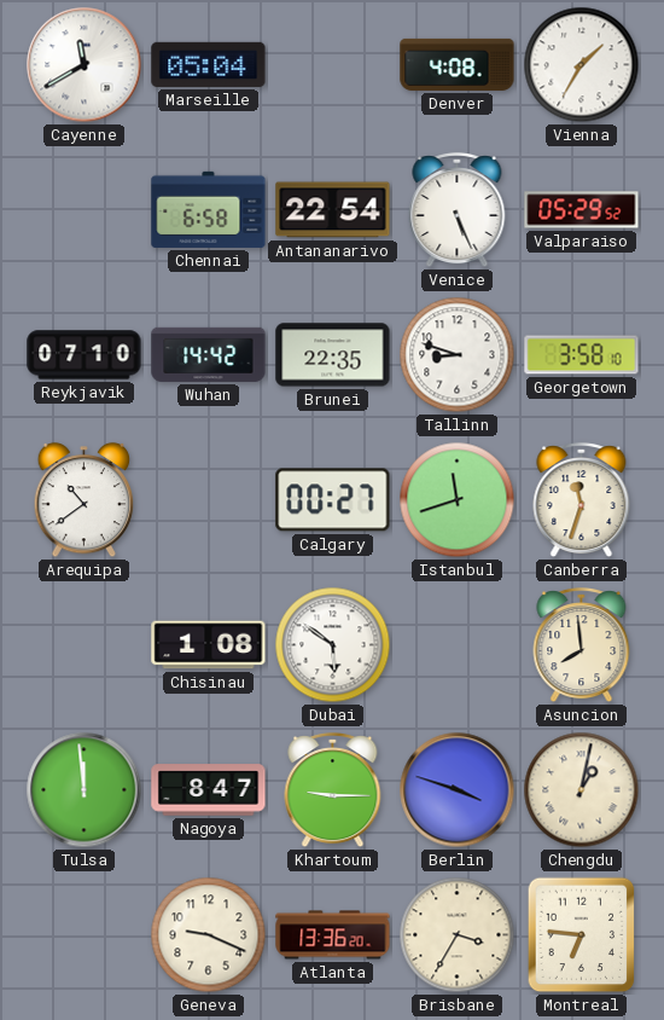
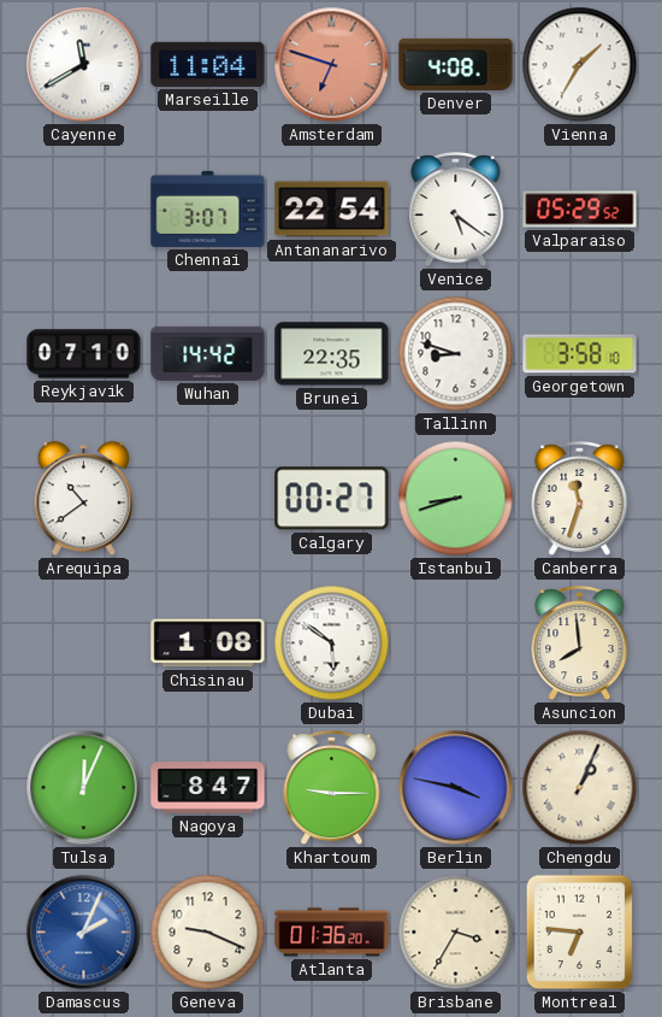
Marseille: 05:04 -> 11:04 (208, 64)
Amsterdam: none -> 6:48 (332, 65)
Chennai: 6:58 -> 3:07 (208, 208)
Venice: 5:26 -> 5:21 (456, 211)
Istanbul: 11:42 -> 8:42 (456, 499)
Tulsa: 11:59 -> 12:04 (84, 788)
Berlin: 3:48 -> 3:47 (456, 788)
Chengdu: 1:02 -> 1:04 (580, 788)
Damascus: none -> 2:04 (84, 933)
Atlanta: 13:36 -> 01:36 (332, 933)
